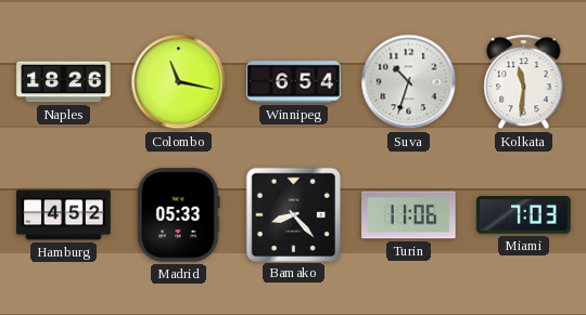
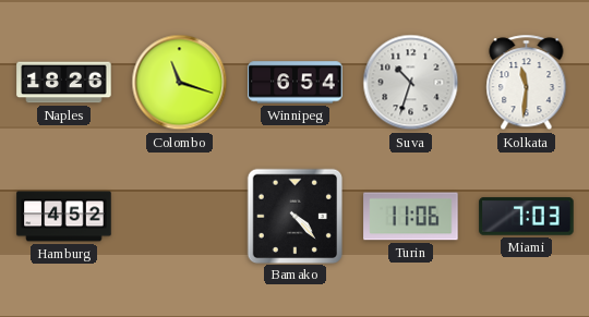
Colombo: 11:17 -> 11:18 (180, 83)
Madrid: 05:33 -> none (179, 215)
Bamako: 8:23 -> 4:23 (294, 216)
